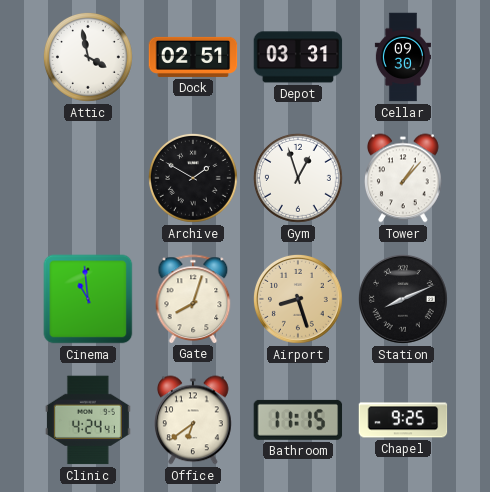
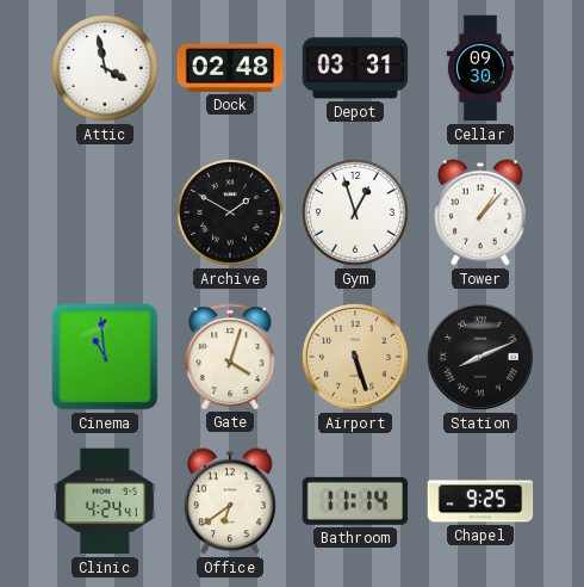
Dock: 02:51 -> 02:48 (230, 68)
Gate: 8:03 -> 4:03 (230, 357)
Airport: 8:27 -> 5:27 (355, 357)
Bathroom: 11:15 -> 11:14 (355, 501)
